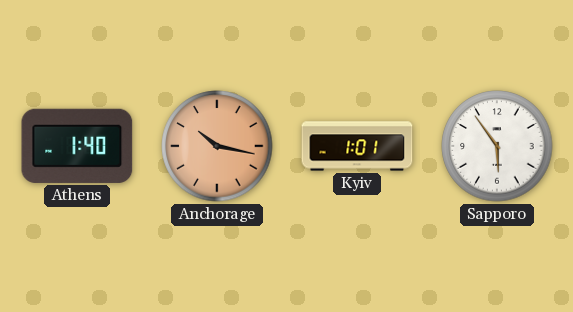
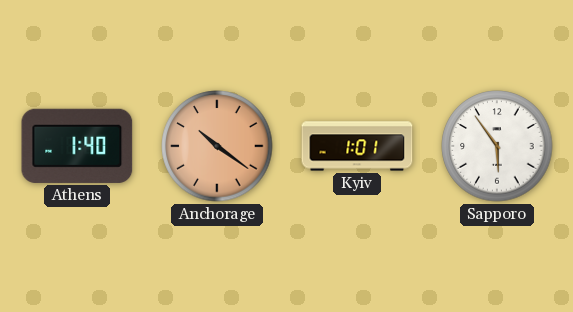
Anchorage: 10:17 -> 10:21 (217, 146)
